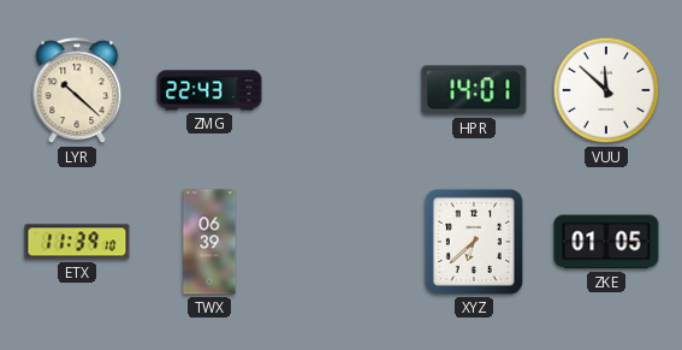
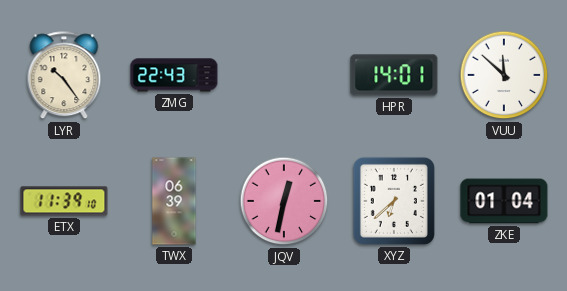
LYR: 10:22 -> 10:24 (64, 76)
JQV: none -> 12:32 (284, 201)
ZKE: 01:05 -> 01:04 (504, 201)
